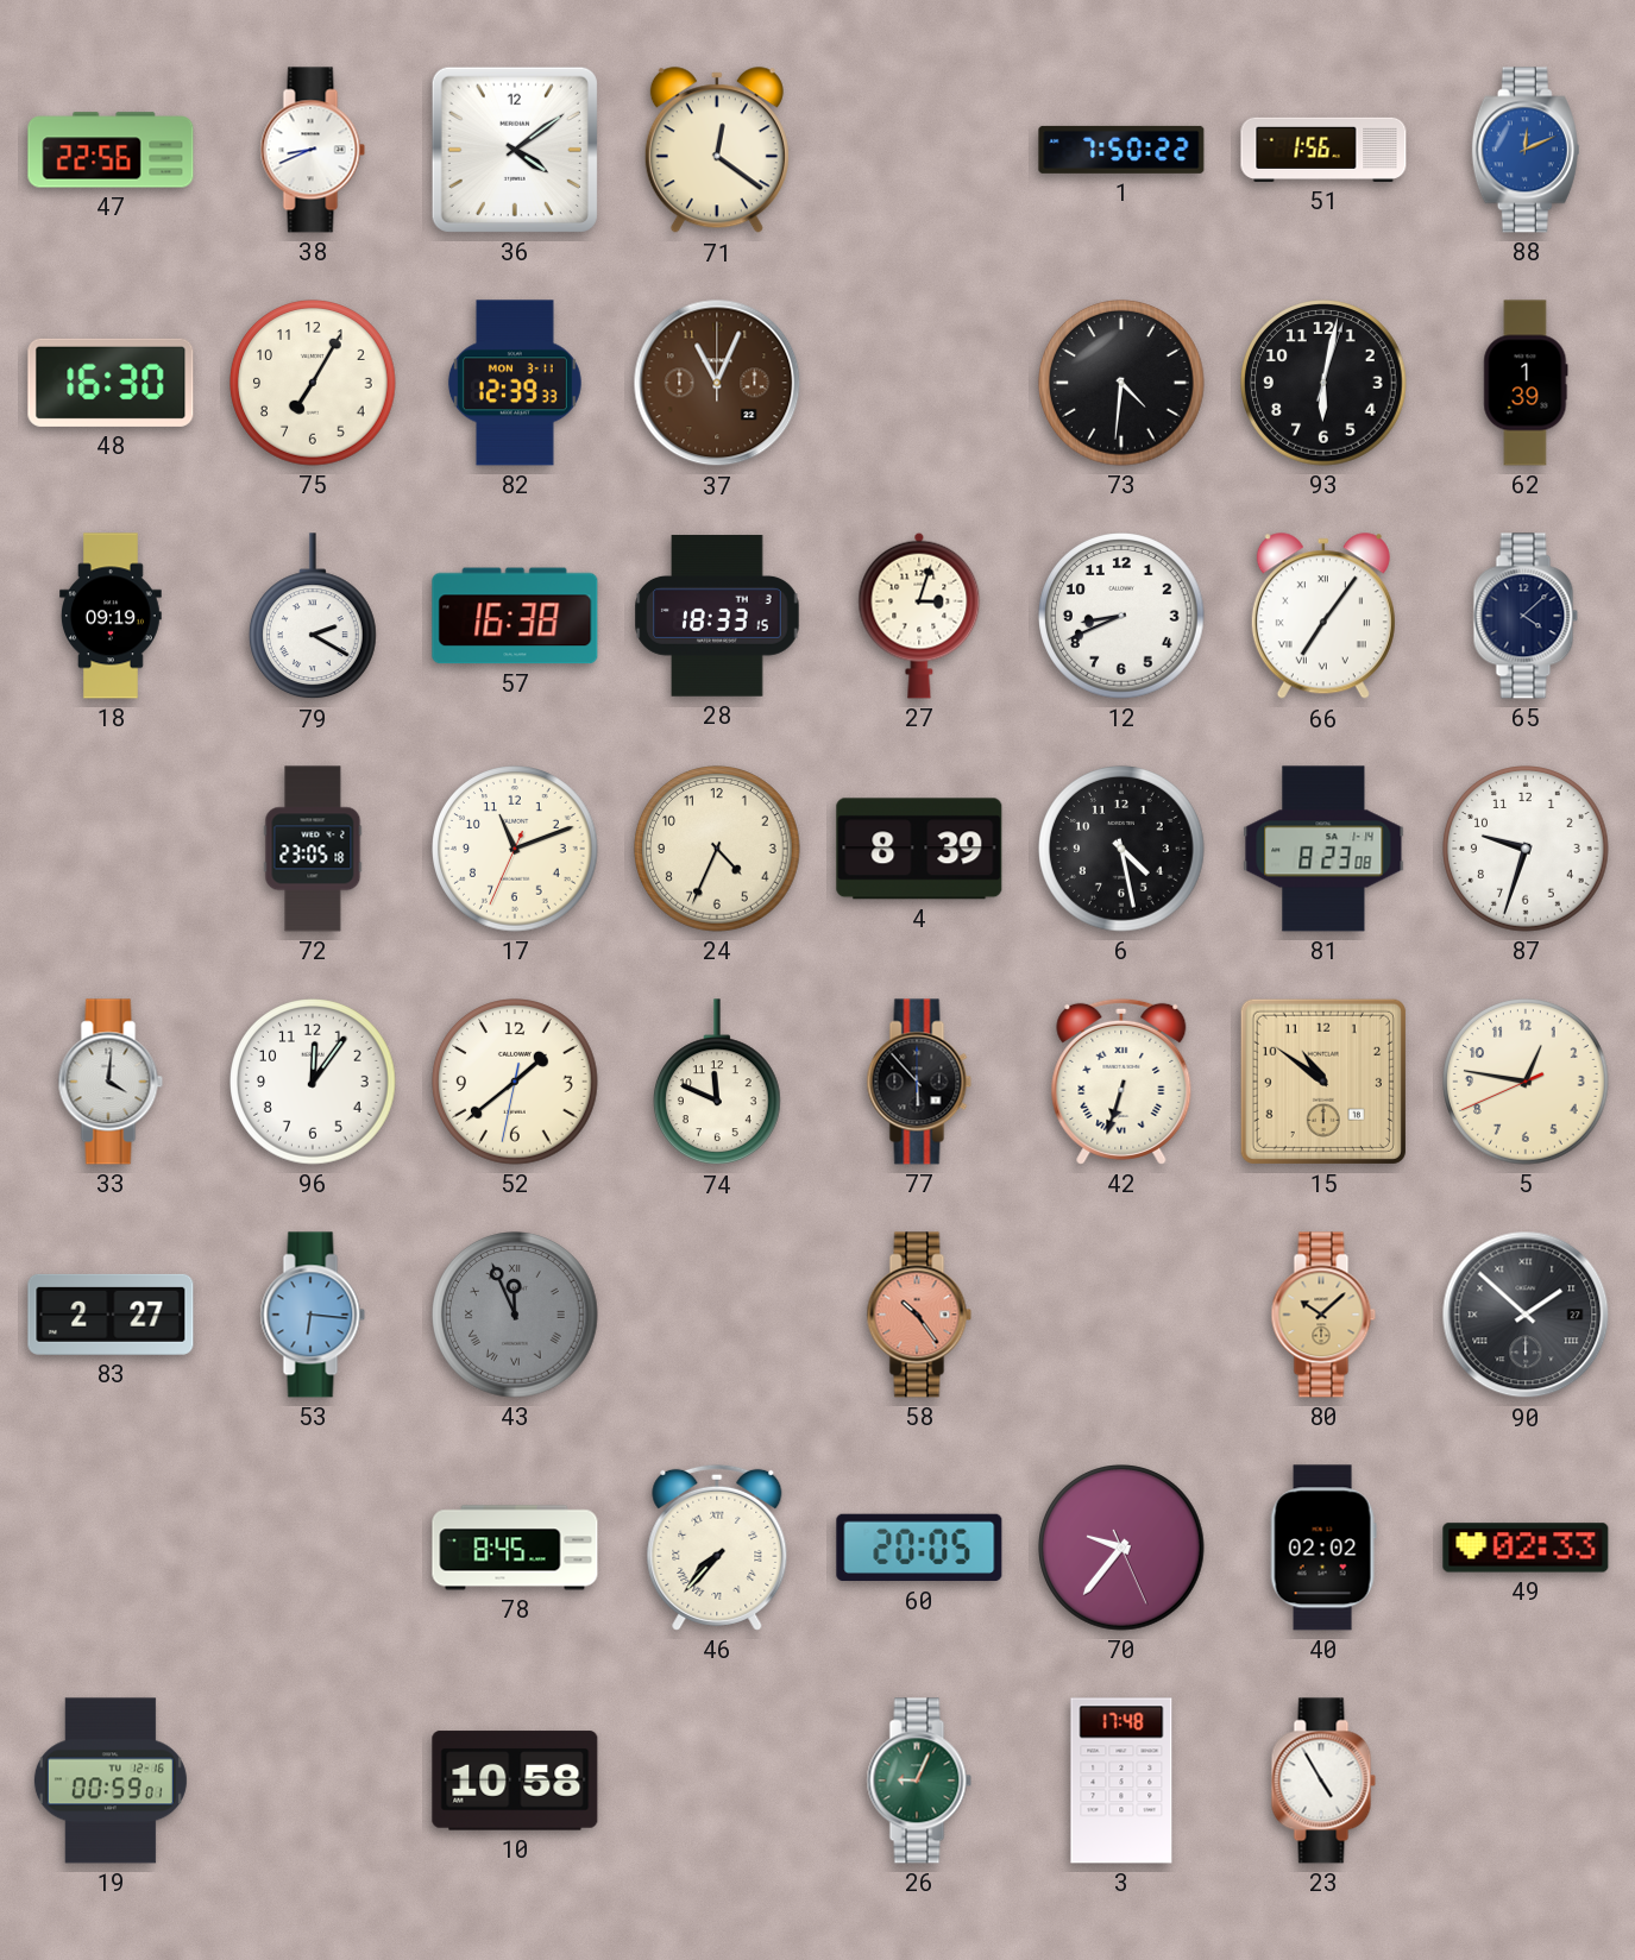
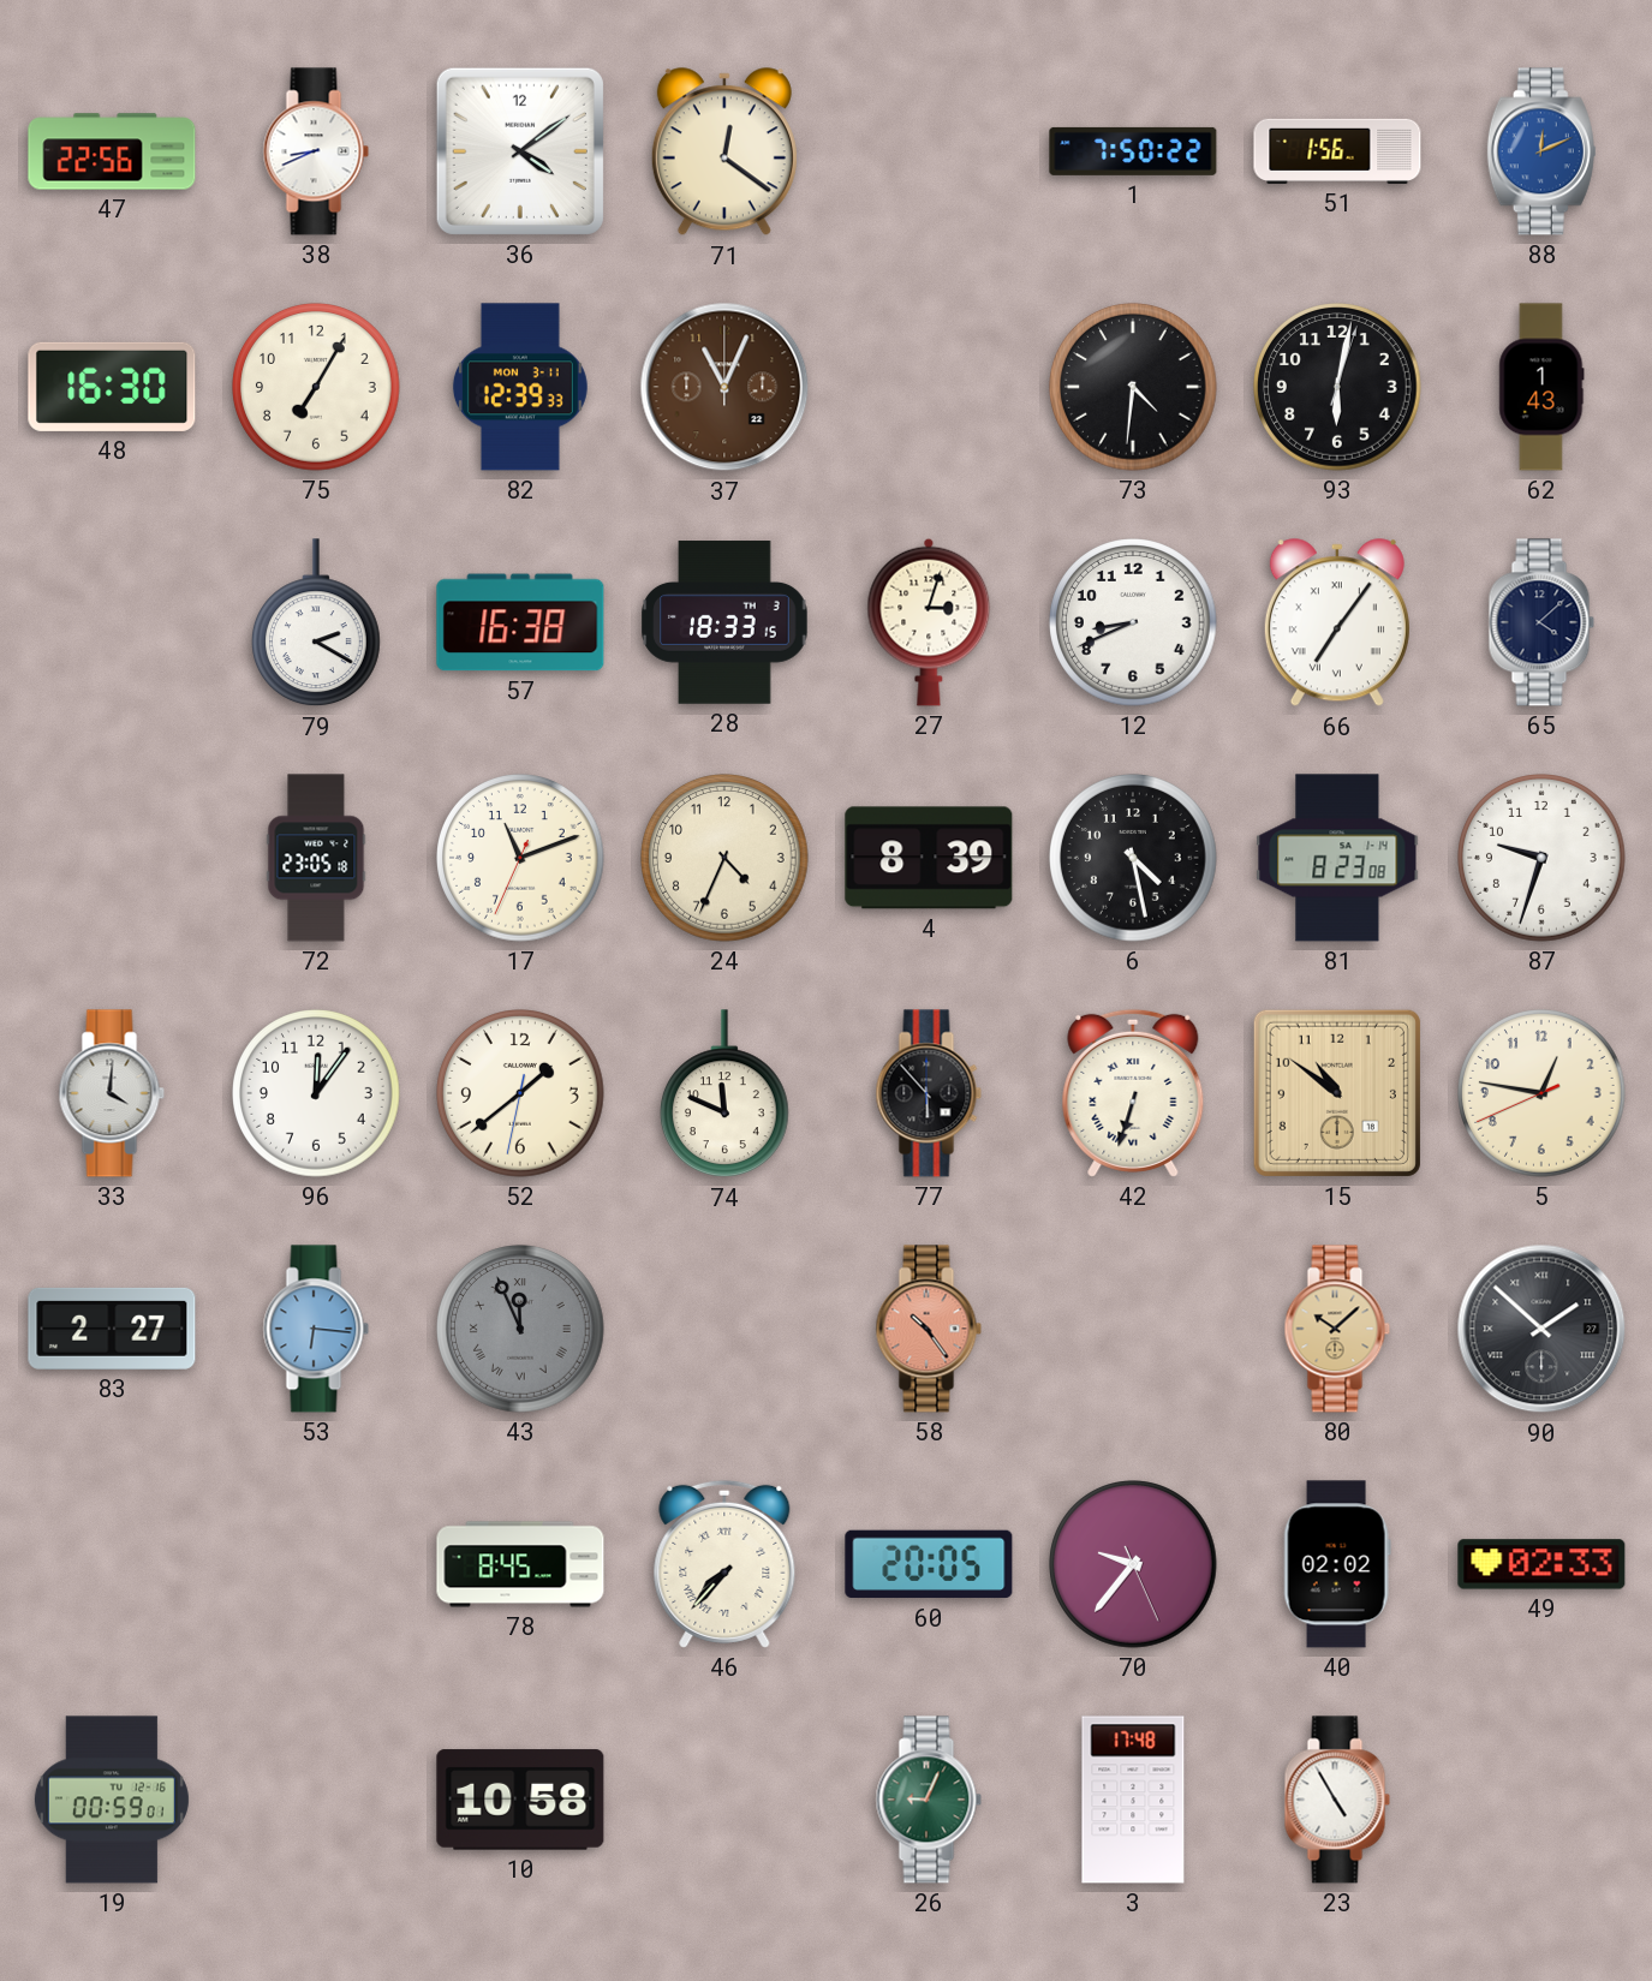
62: 1:39 -> 1:43 (1541, 387)
18: 09:19 -> none (112, 616)
